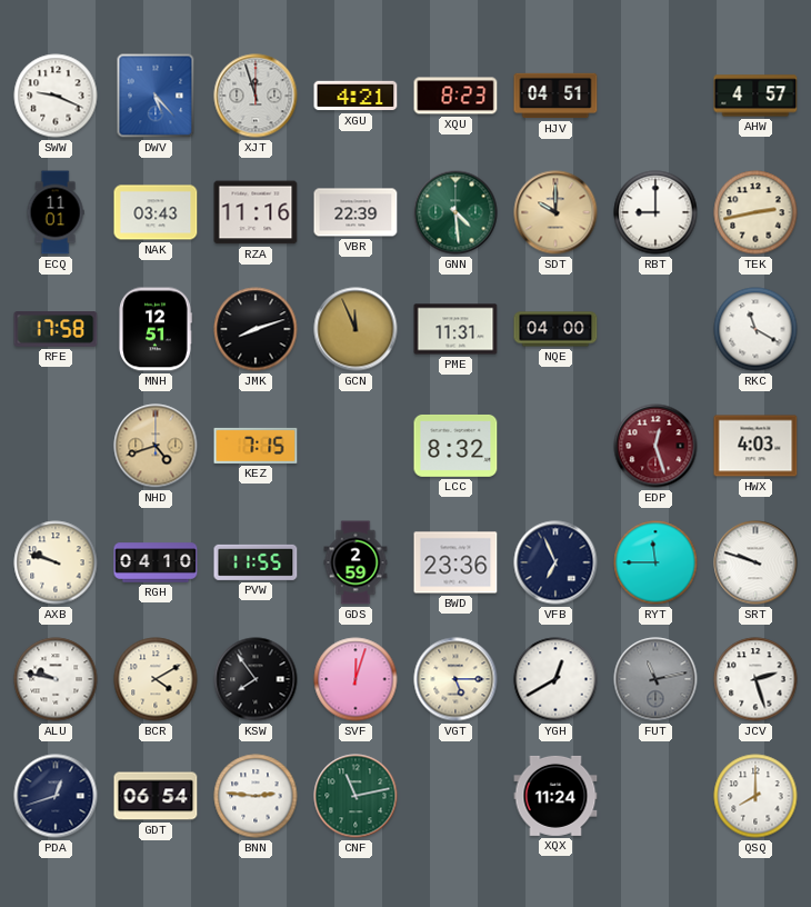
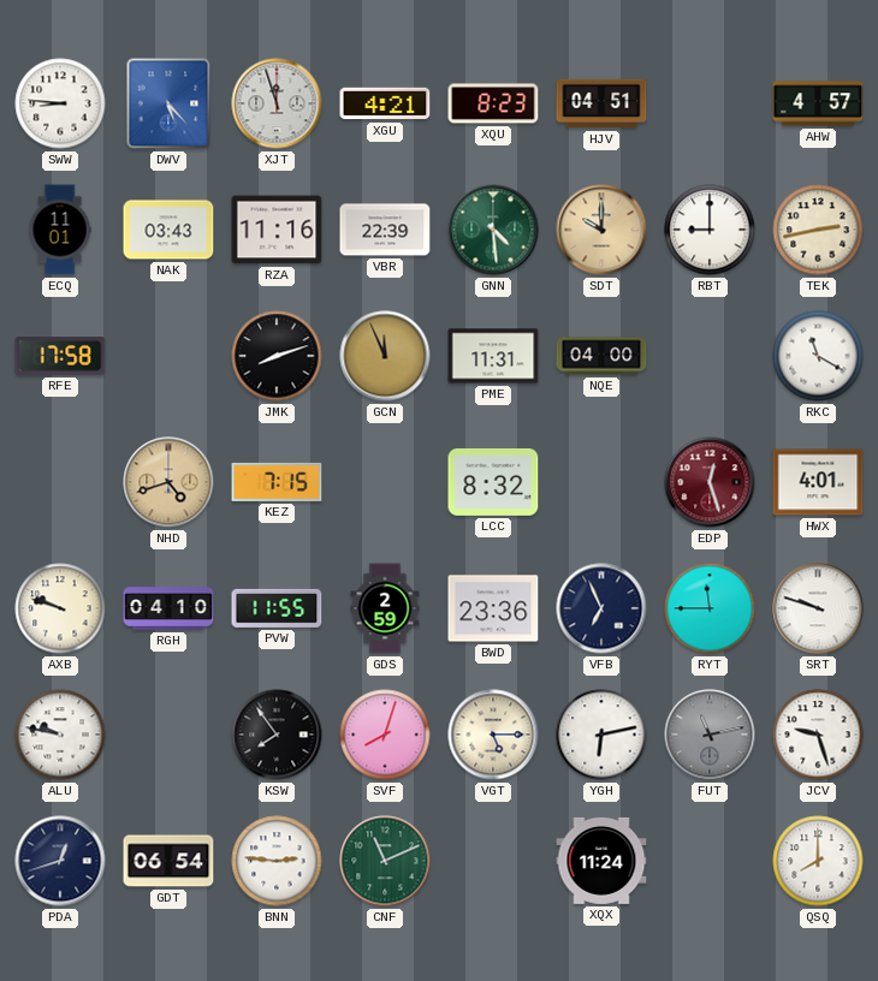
SWW: 9:19 -> 8:46 (60, 103)
MNH: 12:51 -> none (156, 329)
HWX: 4:03 -> 4:01 (818, 482)
BCR: 4:10 -> none (156, 679)
SVF: 12:03 -> 8:03 (385, 735)
YGH: 12:40 -> 6:13 (601, 735)
JCV: 2:27 -> 9:27 (818, 735)
CNF: 11:13 -> 11:11 (385, 861)
